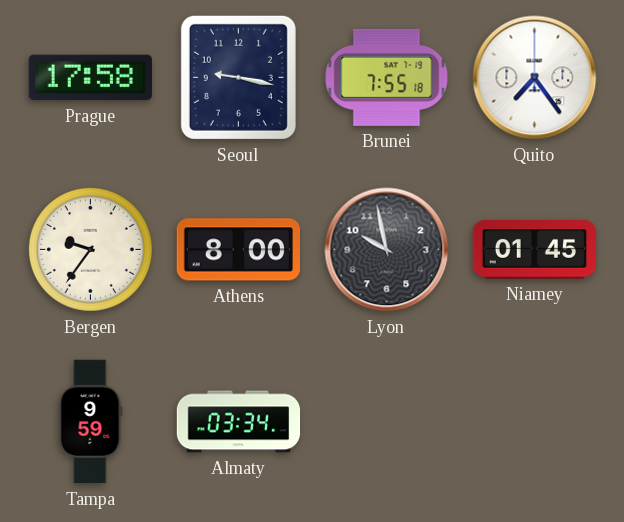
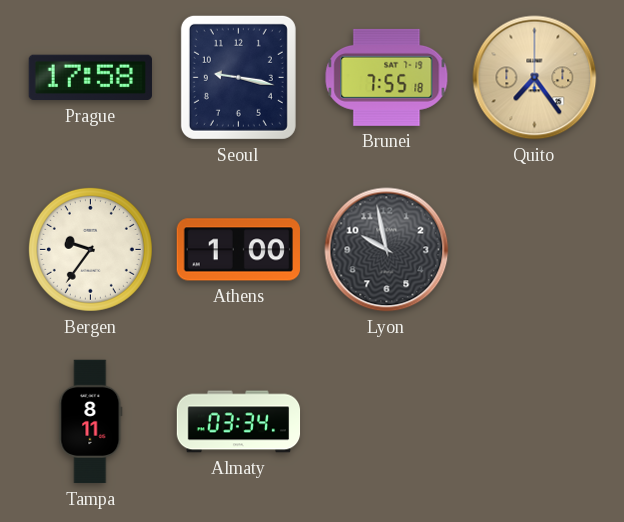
Quito dial: white -> champagne (535, 78)
Athens: 8:00 -> 1:00 (238, 250)
Niamey: 01:45 -> none (535, 250)
Tampa: 9:59 -> 8:11 (91, 422)
